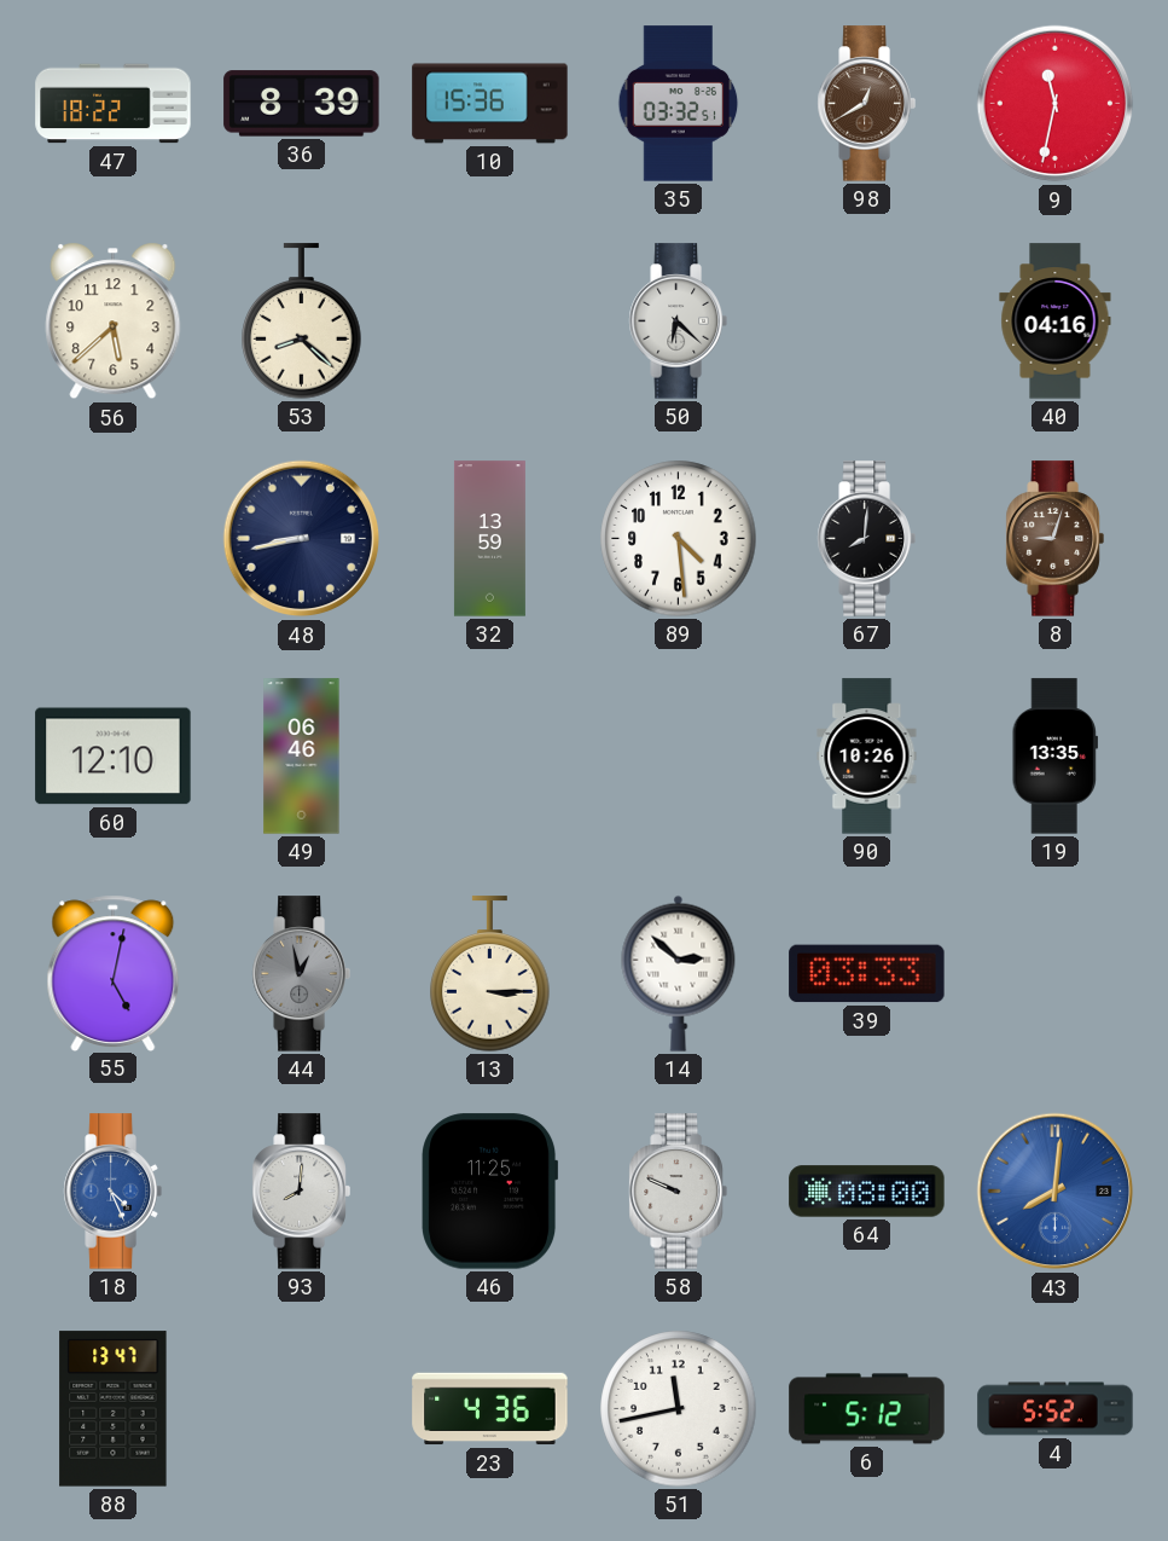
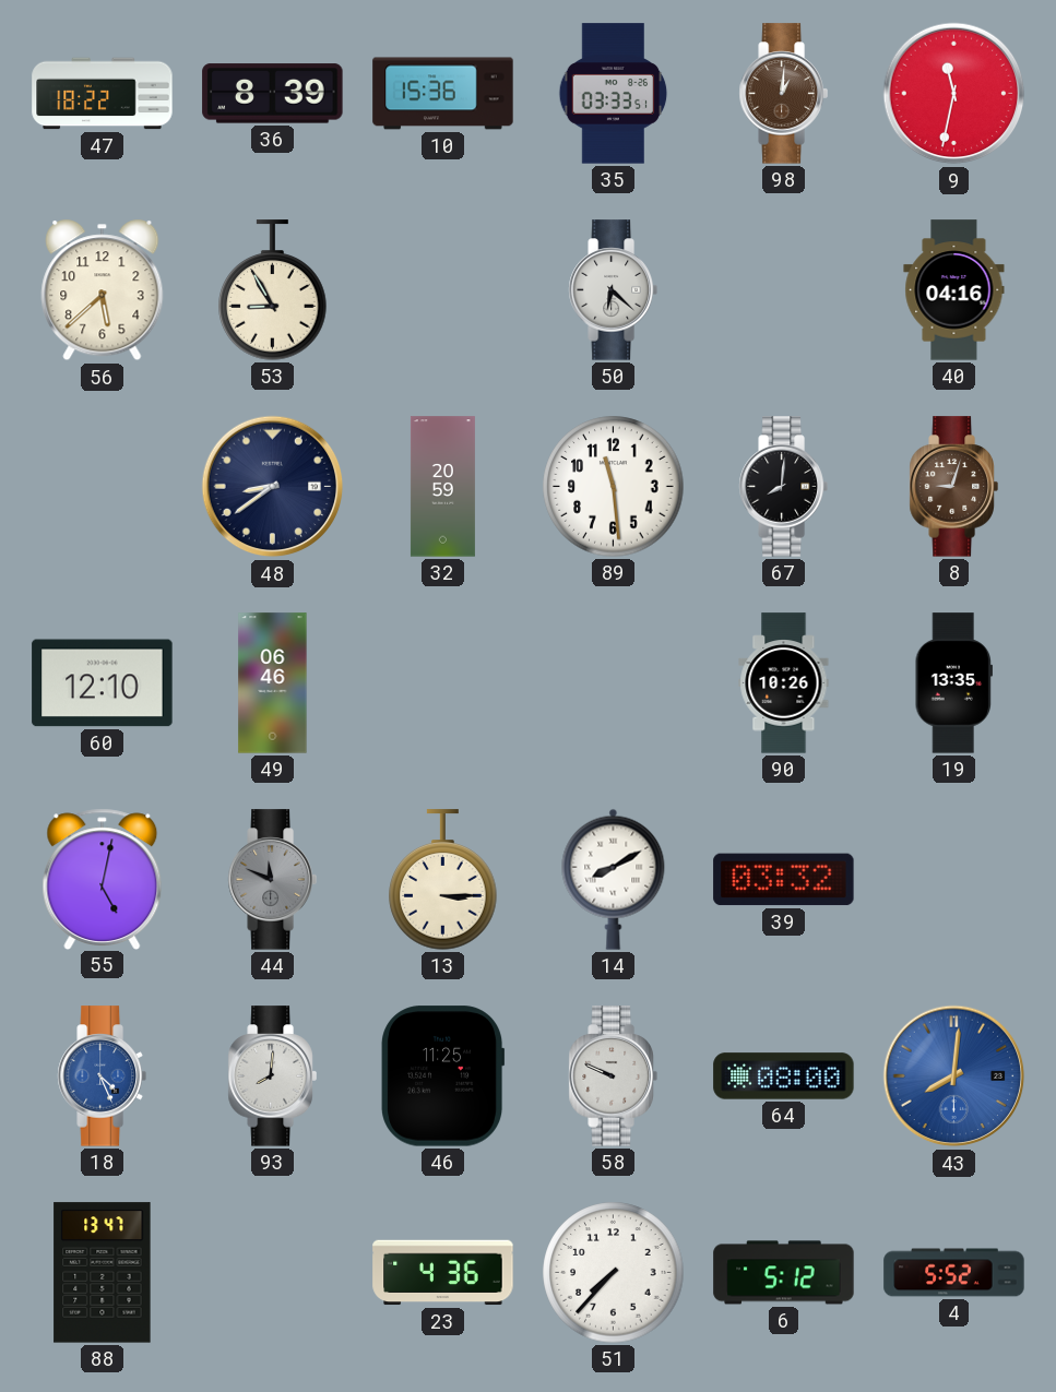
35: 03:32 -> 03:33 (614, 94)
98: 12:40 -> 1:01 (783, 94)
53: 8:22 -> 8:55 (273, 290)
48: 8:43 -> 8:39 (273, 487)
32: 13:59 -> 20:59 (442, 487)
89: 4:29 -> 11:29 (614, 487)
44: 12:58 -> 11:49 (272, 880)
14: 2:52 -> 8:10 (614, 879)
39: 03:33 -> 03:32 (784, 880)
51: 11:43 -> 7:37 (614, 1273)
